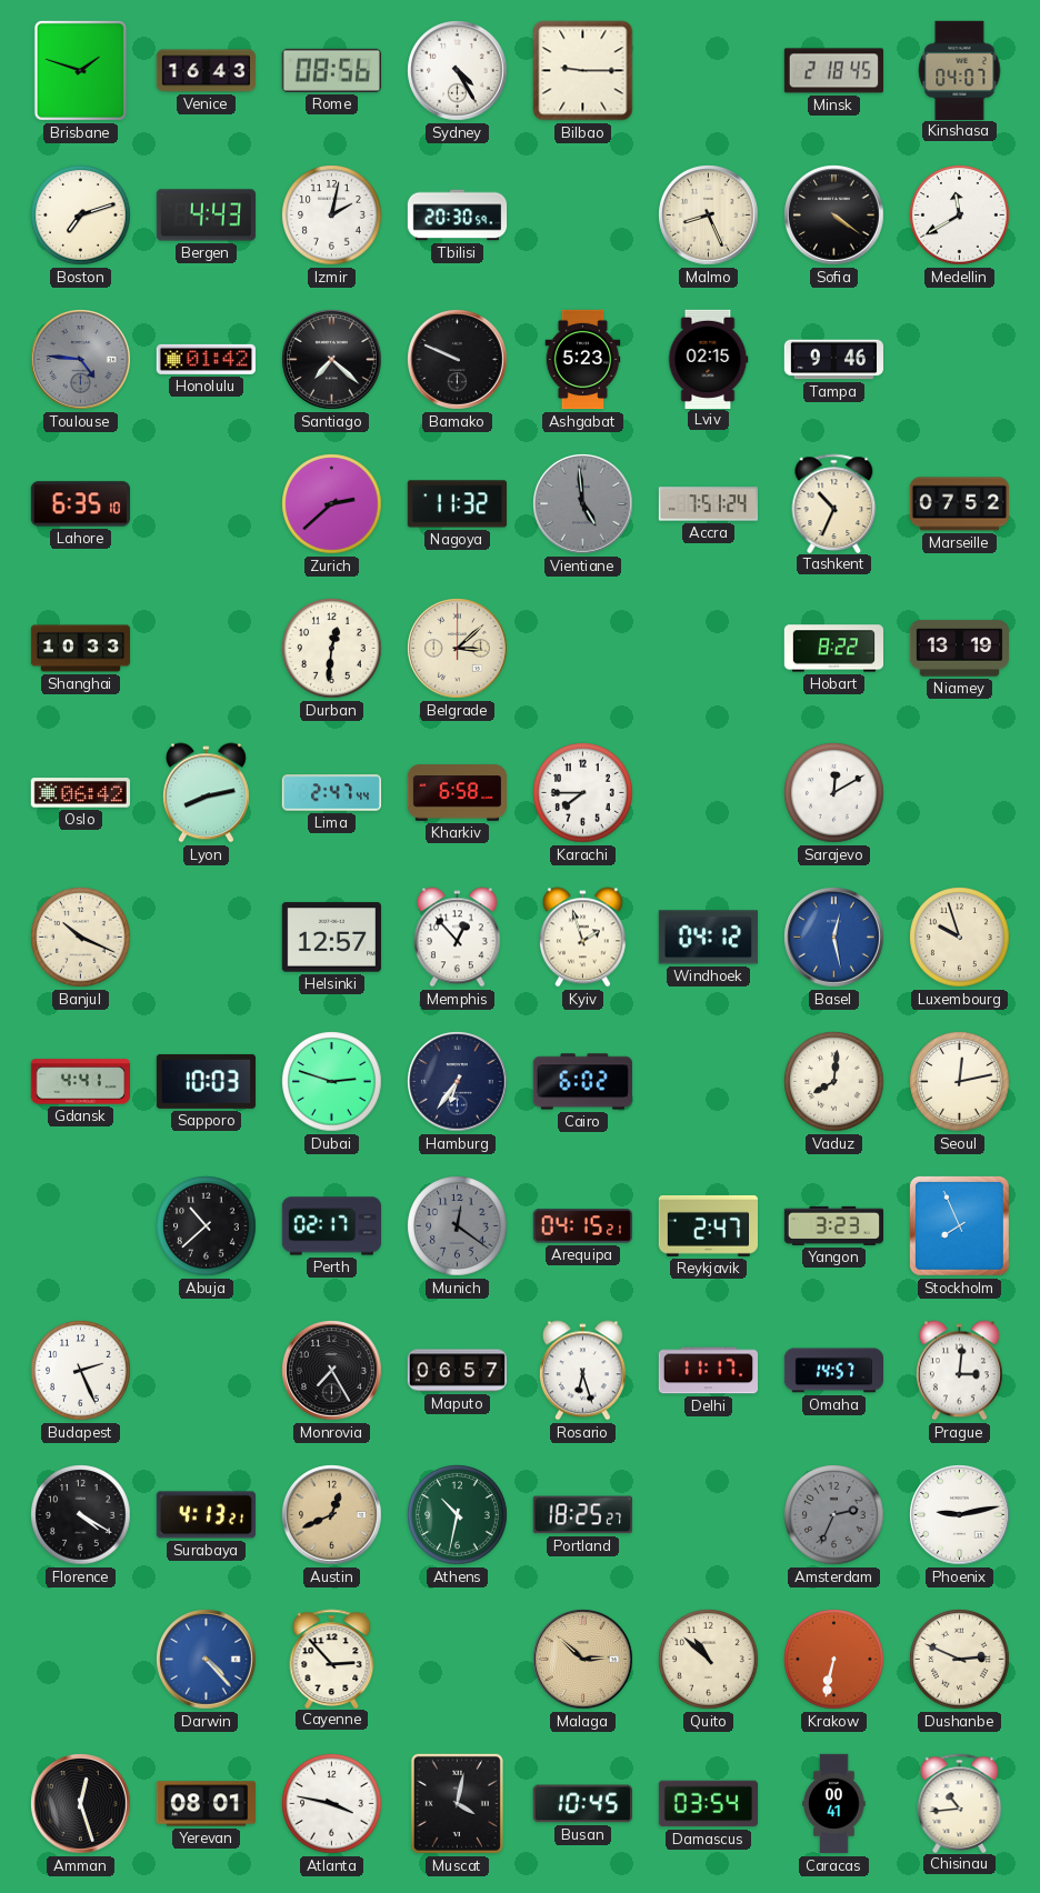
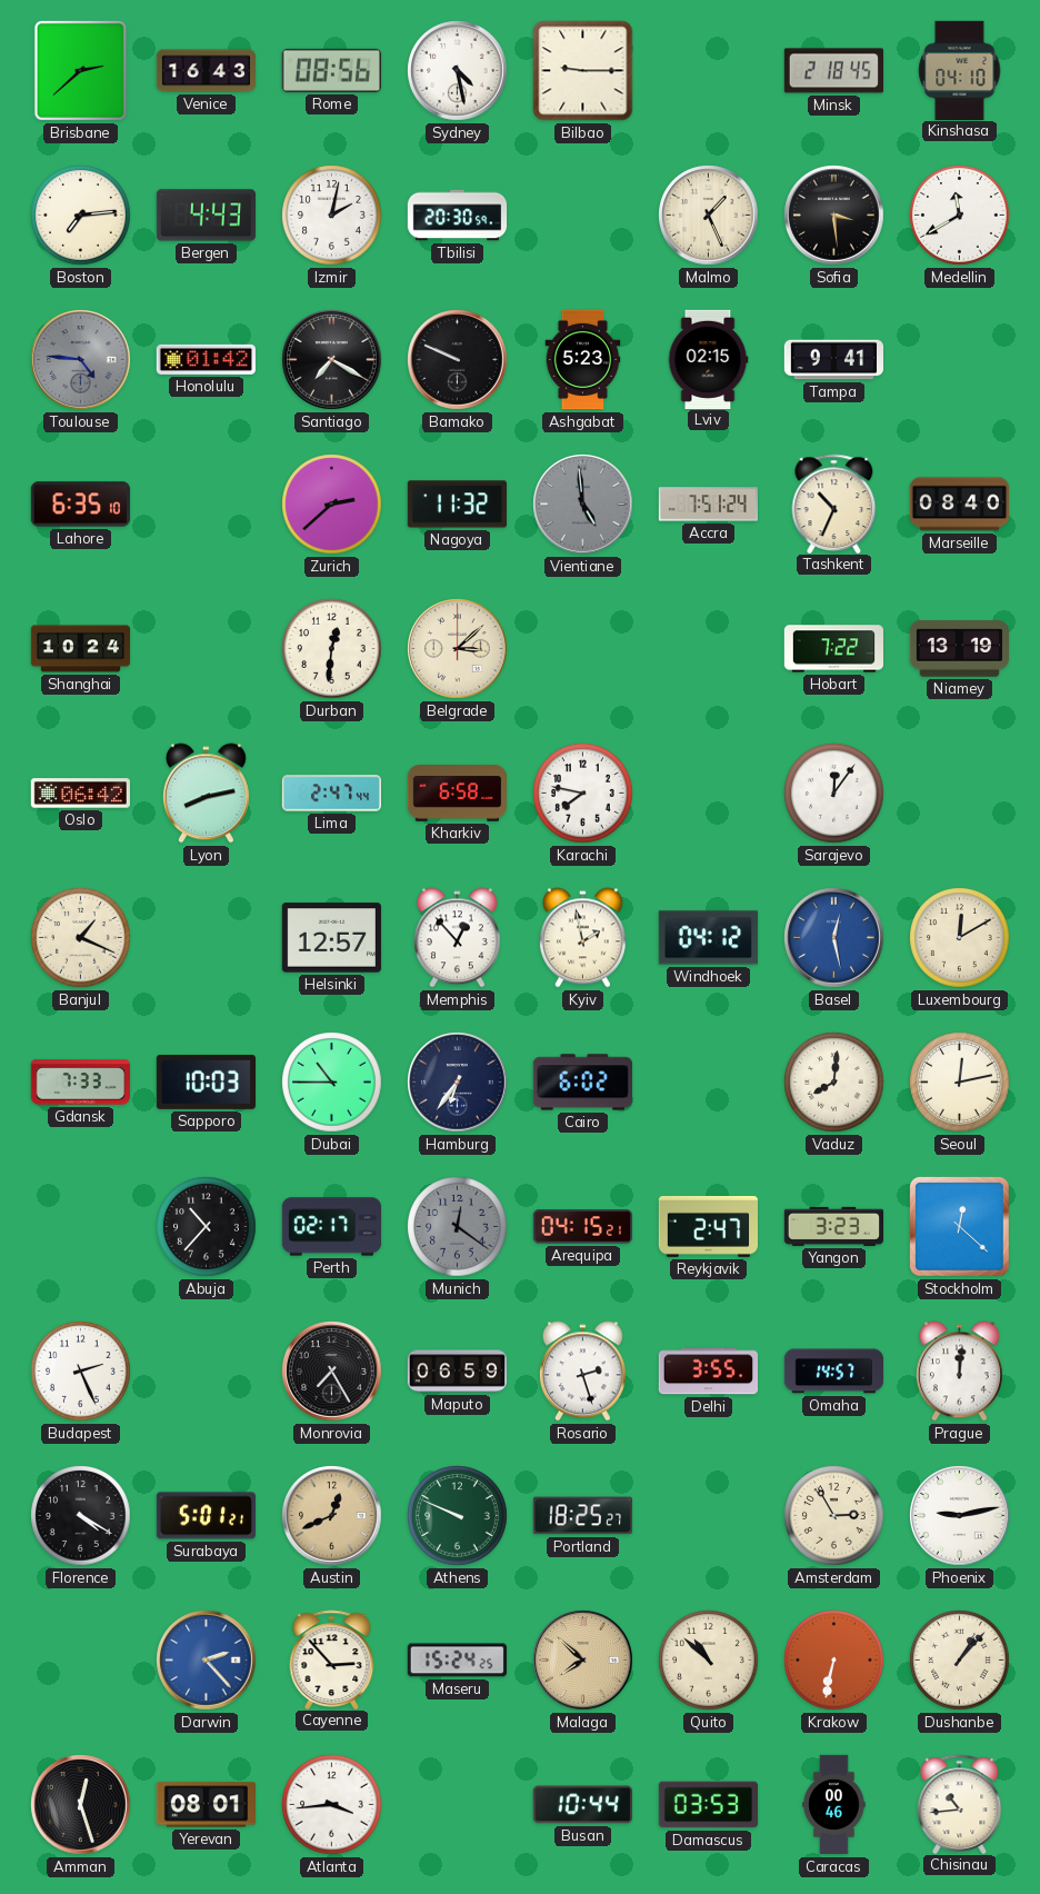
Brisbane: 1:48 -> 2:38 (80, 70)
Sydney: 4:25 -> 4:28 (458, 71)
Kinshasa: 04:07 -> 04:10 (960, 70)
Boston: 7:12 -> 7:14 (81, 216)
Malmo: 8:26 -> 1:26 (709, 216)
Sofia: 4:21 -> 3:29 (834, 216)
Santiago: 7:22 -> 7:20 (332, 360)
Tampa: 9:46 -> 9:41 (834, 360)
Marseille: 07:52 -> 08:40 (959, 505)
Shanghai: 10:33 -> 10:24 (81, 649)
Hobart: 8:22 -> 7:22 (833, 649)
Karachi: 7:45 -> 7:47 (583, 794)
Sarajevo: 12:10 -> 12:06 (834, 794)
Banjul: 10:19 -> 1:19 (81, 938)
Kyiv: 1:57 -> 1:58 (582, 938)
Luxembourg: 9:57 -> 12:10 (960, 938)
Gdansk: 4:41 -> 7:33 (80, 1083)
Dubai: 2:48 -> 10:45 (332, 1083)
Abuja: 10:38 -> 10:37 (207, 1227)
Stockholm: 7:56 -> 12:22 (959, 1226)
Maputo: 06:57 -> 06:59 (458, 1372)
Rosario: 6:27 -> 2:27 (582, 1372)
Delhi: 11:17 -> 3:55 (709, 1372)
Prague: 3:01 -> 12:01 (959, 1372)
Surabaya: 4:13 -> 5:01 (206, 1516)
Athens: 10:32 -> 9:49 (458, 1516)
Amsterdam: 2:34 -> 2:55 (834, 1516)
Amsterdam dial: grey -> cream (834, 1516)
Darwin: 4:23 -> 2:23 (207, 1661)
Maseru: none -> 15:24 (457, 1661)
Malaga: 2:52 -> 7:52 (583, 1661)
Dushanbe: 2:49 -> 1:07 (960, 1661)
Atlanta: 3:47 -> 3:44 (332, 1805)
Muscat: 4:02 -> none (457, 1803)
Busan: 10:45 -> 10:44 (582, 1805)
Damascus: 03:54 -> 03:53 (708, 1805)
Caracas: 00:41 -> 00:46 (834, 1805)
